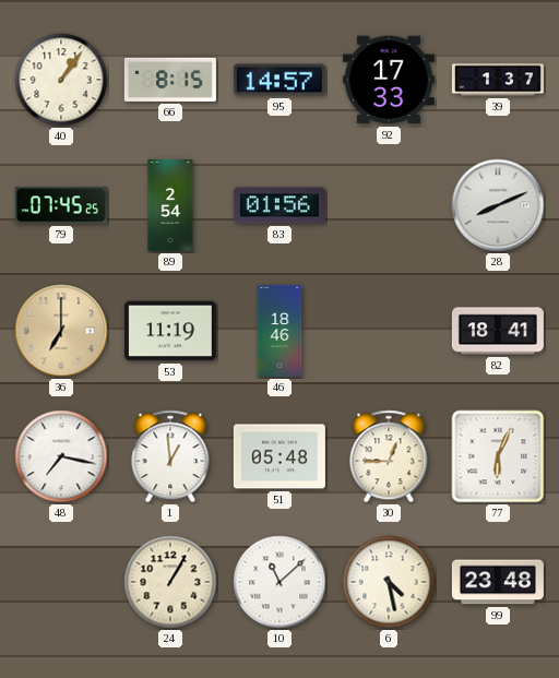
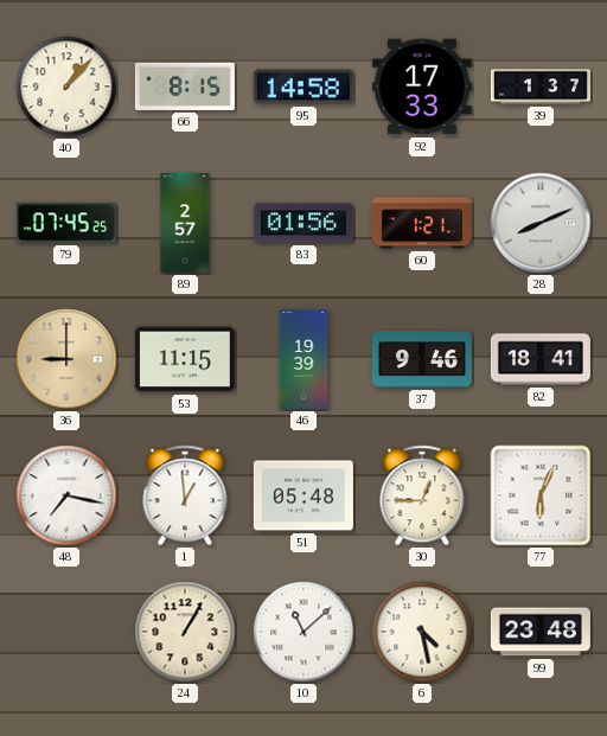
40: 1:06 -> 1:07 (66, 87)
95: 14:57 -> 14:58 (303, 87)
89: 2:54 -> 2:57 (185, 223)
60: none -> 1:21 (422, 223)
36: 7:00 -> 9:00 (66, 359)
53: 11:19 -> 11:15 (185, 359)
46: 18:46 -> 19:39 (303, 359)
37: none -> 9:46 (422, 359)
